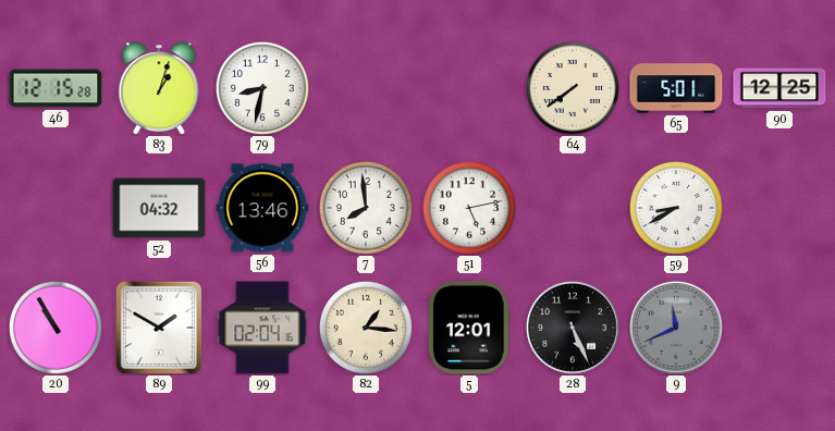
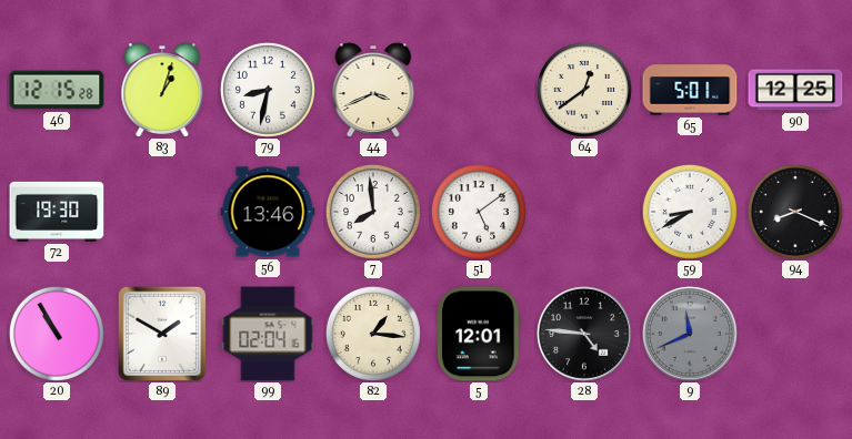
44: none -> 3:41 (373, 90)
64: 7:39 -> 12:39 (584, 90)
72: none -> 19:30 (57, 212)
52: 04:32 -> none (159, 208)
51: 5:13 -> 5:09 (479, 212)
94: none -> 8:19 (795, 212)
28: 5:26 -> 4:46 (584, 334)
